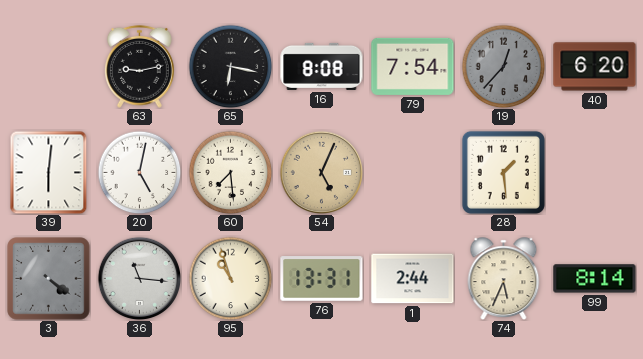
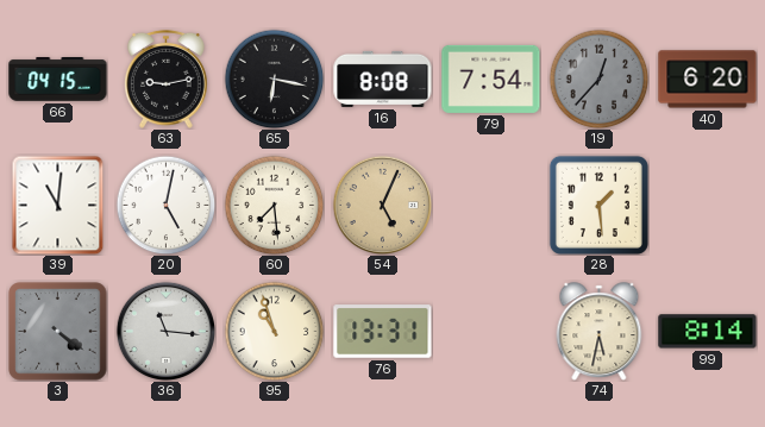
66: none -> 04:15 (58, 80)
39: 6:01 -> 11:01 (58, 205)
1: 2:44 -> none (413, 279)
74: 5:34 -> 5:32 (600, 331)
